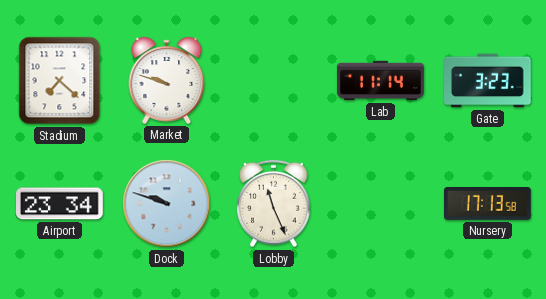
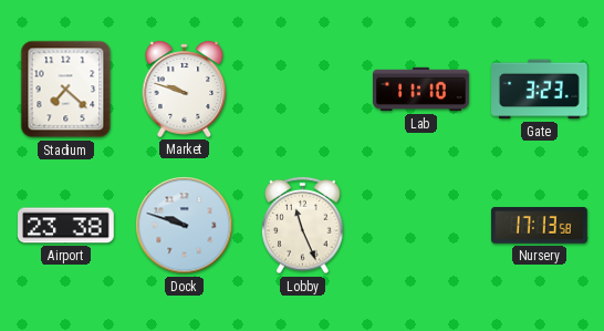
Lab: 11:14 -> 11:10 (421, 90)
Airport: 23:34 -> 23:38 (66, 226)
